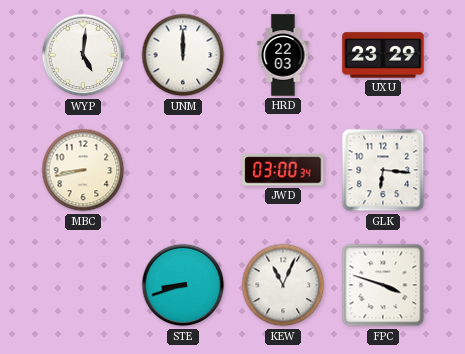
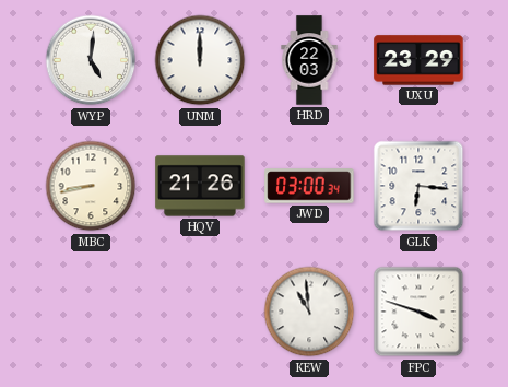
HQV: none -> 21:26 (200, 186)
STE: 8:42 -> none (183, 285)
KEW: 11:04 -> 10:59 (309, 312)
